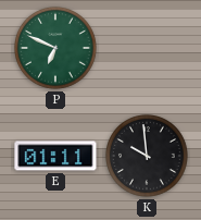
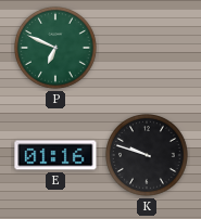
E: 01:11 -> 01:16 (55, 155)
K: 9:59 -> 9:48 (148, 156)
